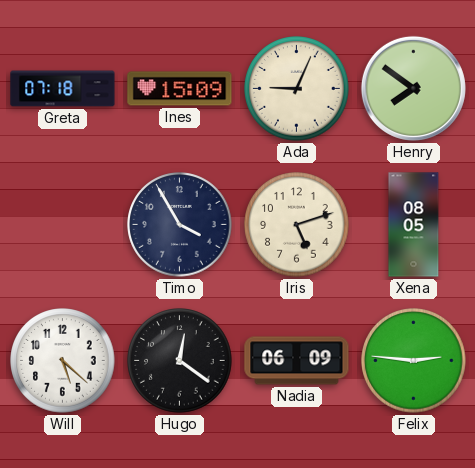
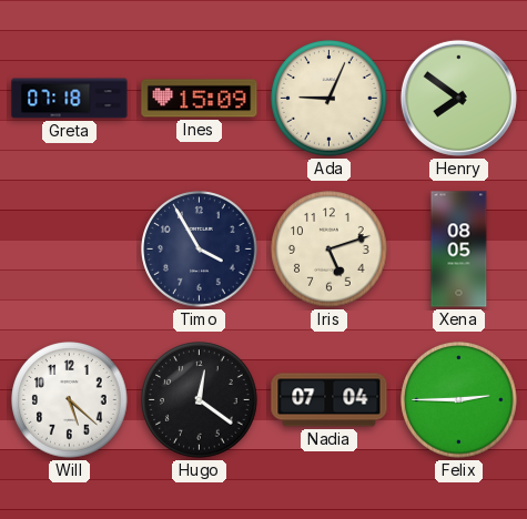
Nadia: 06:09 -> 07:04 (330, 400)
Felix: 2:46 -> 2:45 (459, 400)
